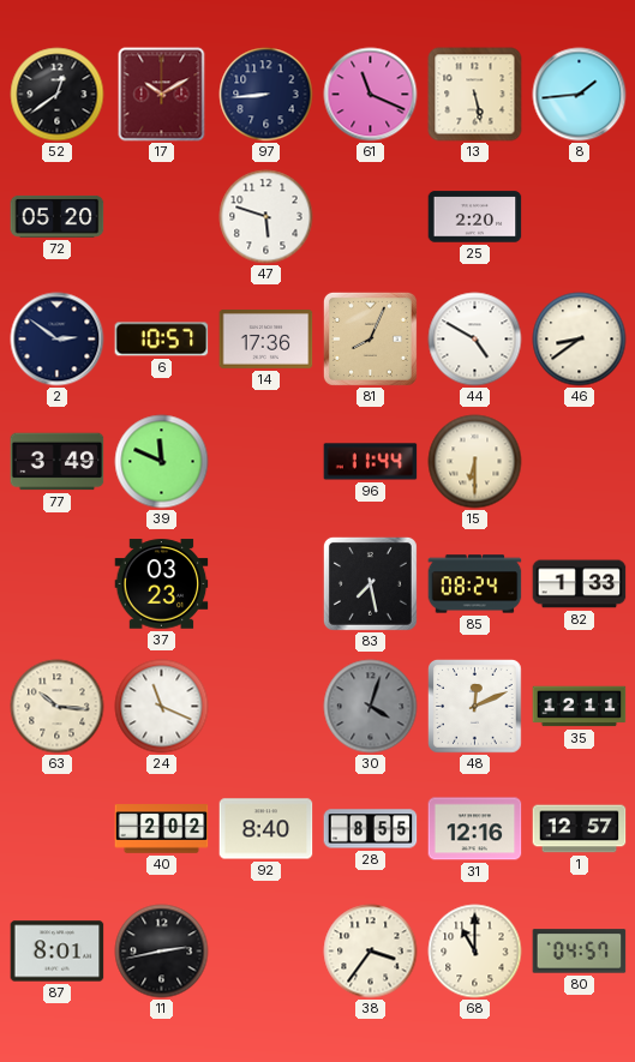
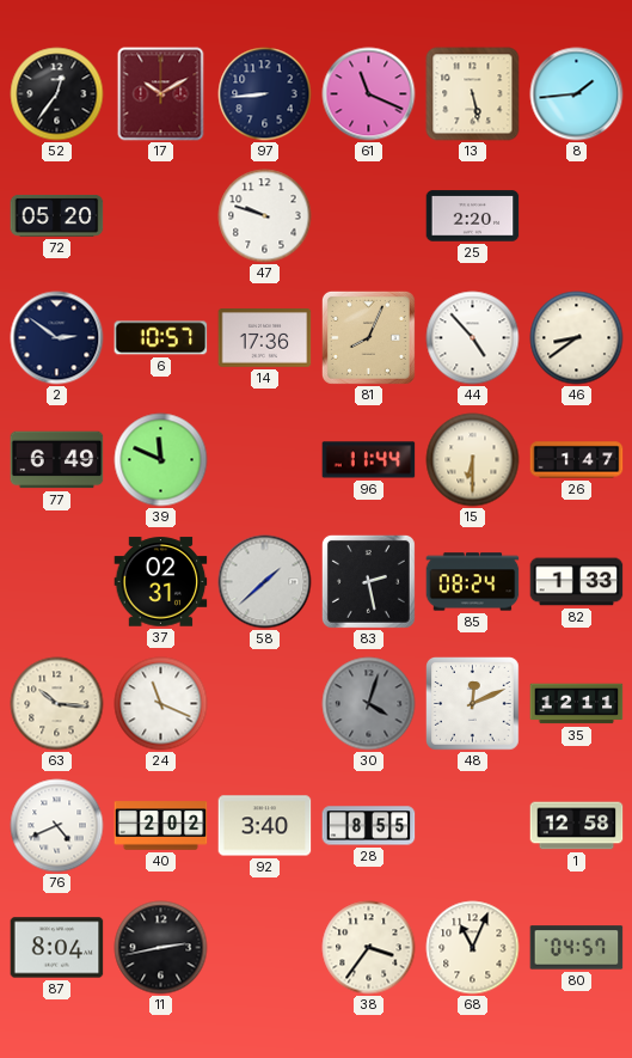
52: 12:39 -> 12:36 (57, 94)
47: 5:48 -> 9:48 (265, 216)
44: 4:50 -> 4:53 (473, 338)
77: 3:49 -> 6:49 (57, 460)
26: none -> 1:47 (577, 460)
37: 03:23 -> 02:31 (161, 582)
58: none -> 1:38 (265, 582)
83: 7:28 -> 2:28 (368, 581)
76: none -> 4:41 (57, 826)
92: 8:40 -> 3:40 (265, 826)
31: 12:16 -> none (475, 829)
1: 12:57 -> 12:58 (577, 826)
87: 8:01 -> 8:04 (57, 948)
68: 11:00 -> 11:04 (473, 948)
